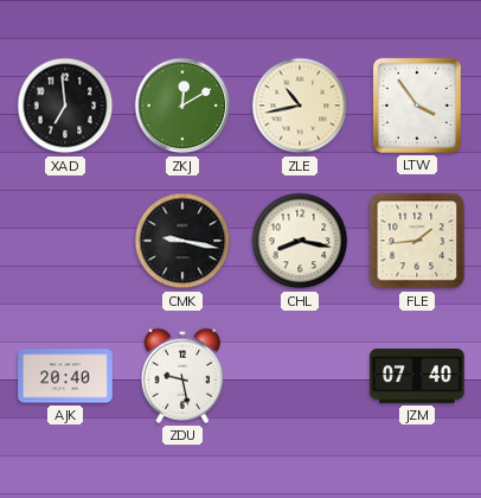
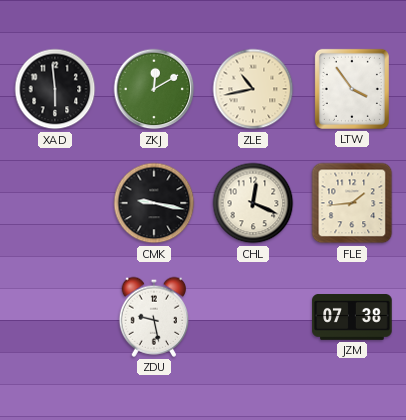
XAD: 6:59 -> 5:59 (55, 89)
CHL: 8:17 -> 12:19 (253, 203)
AJK: 20:40 -> none (65, 376)
JZM: 07:40 -> 07:38 (352, 318)
